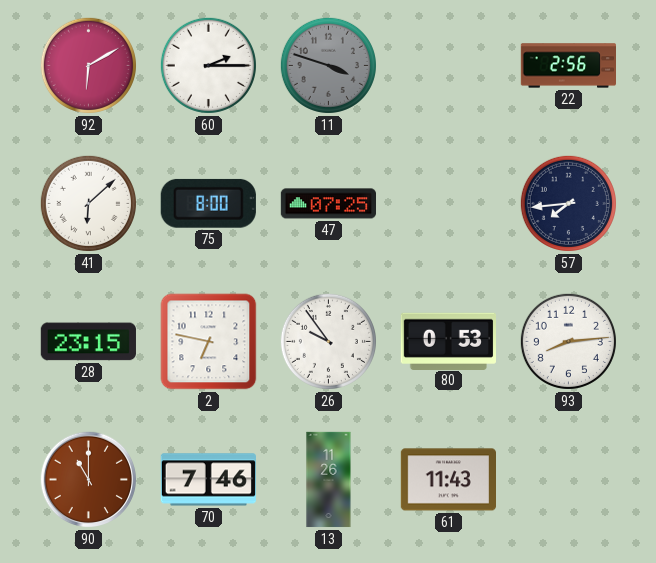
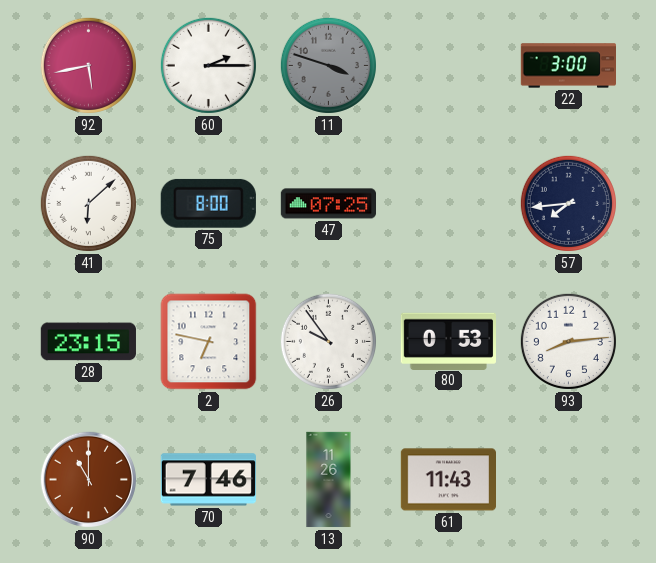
92: 6:10 -> 5:43 (88, 65)
22: 2:56 -> 3:00 (568, 66)
